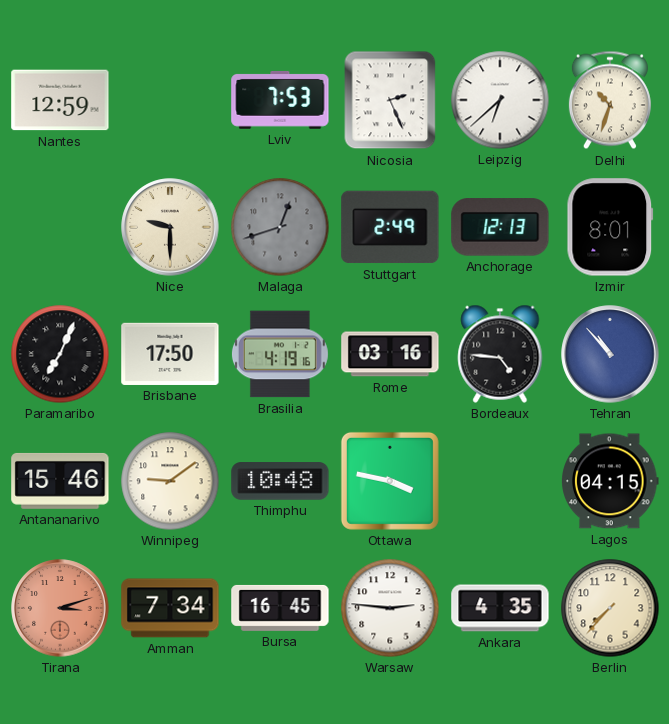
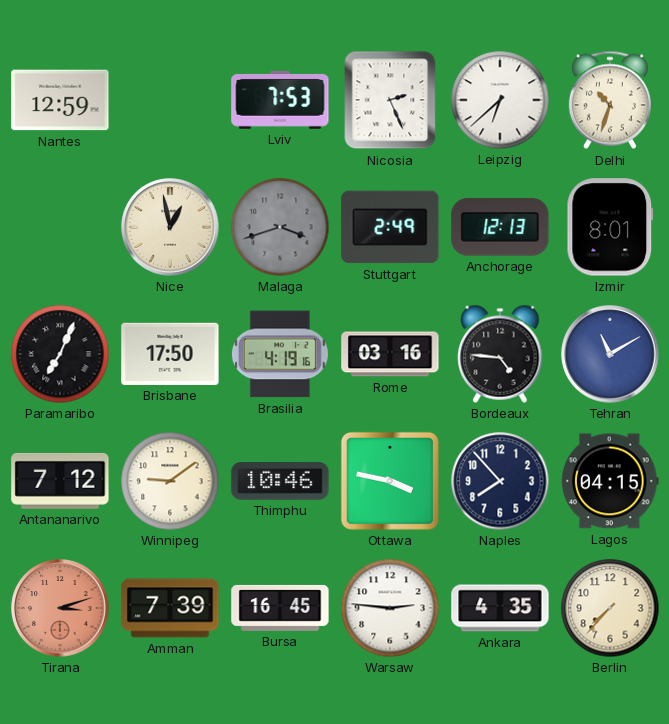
Nice: 9:30 -> 12:58 (170, 227)
Malaga: 12:42 -> 3:42 (280, 227)
Tehran: 10:53 -> 11:10 (610, 354)
Antananarivo: 15:46 -> 7:12 (60, 481)
Thimphu: 10:48 -> 10:46 (280, 481)
Naples: none -> 7:53 (500, 481)
Amman: 7:34 -> 7:39 (170, 608)
